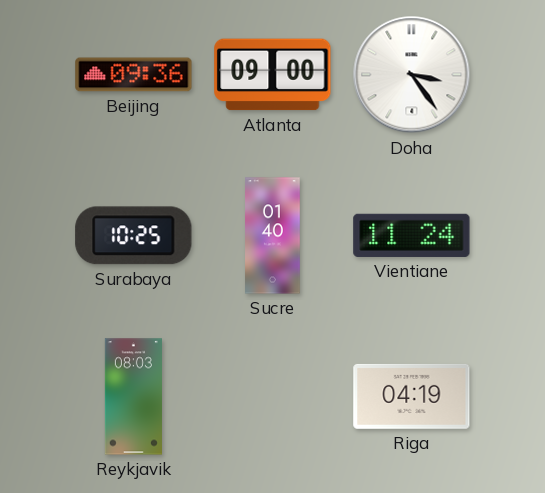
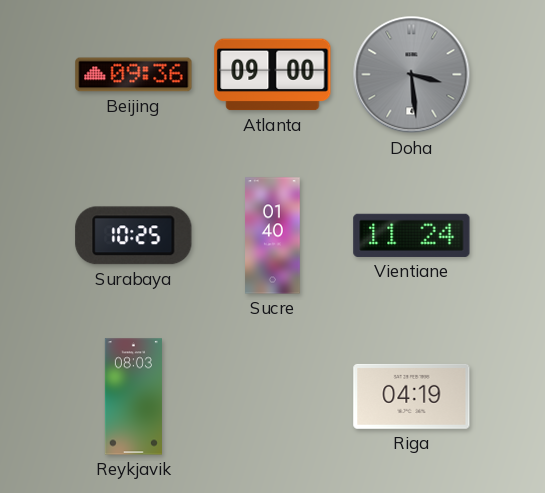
Doha: 3:24 -> 3:29 (412, 75)
Doha dial: white -> grey (412, 75)
